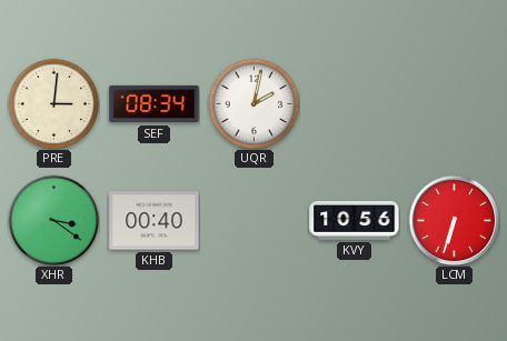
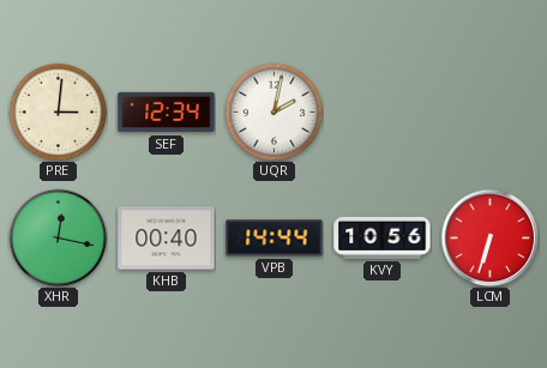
SEF: 08:34 -> 12:34 (167, 113)
XHR: 3:21 -> 12:17 (58, 237)
VPB: none -> 14:44 (275, 239)
